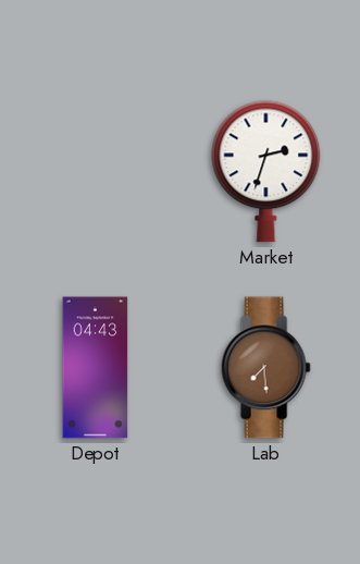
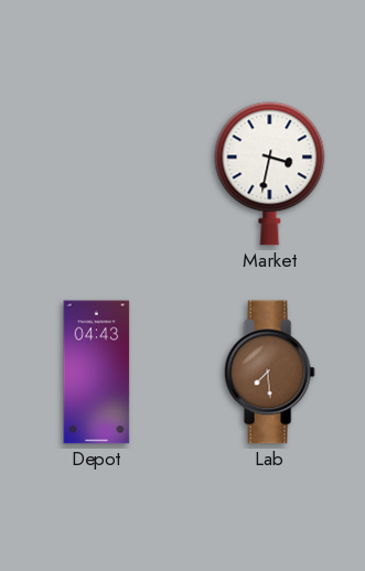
Market: 2:33 -> 3:32 (270, 174)
